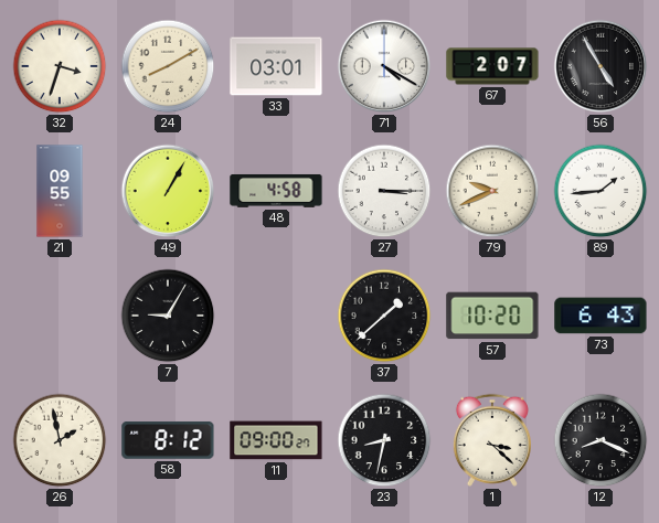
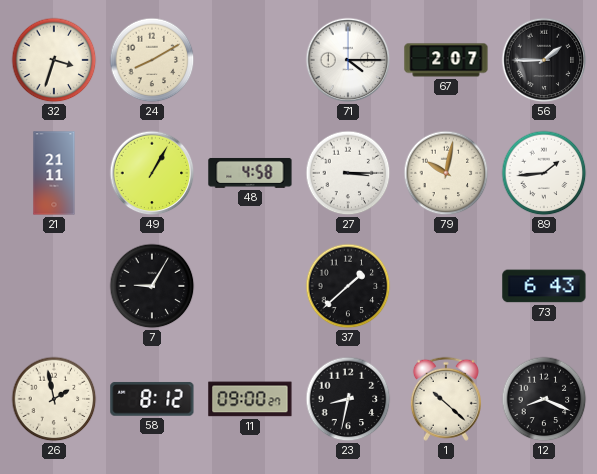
33: 03:01 -> none (276, 66)
71: 4:20 -> 4:15 (348, 60)
56: 4:55 -> 1:45 (544, 60)
21: 09:55 -> 21:11 (54, 173)
79: 9:41 -> 10:02 (446, 173)
57: 10:20 -> none (492, 316)
1: 3:22 -> 10:22 (446, 399)
